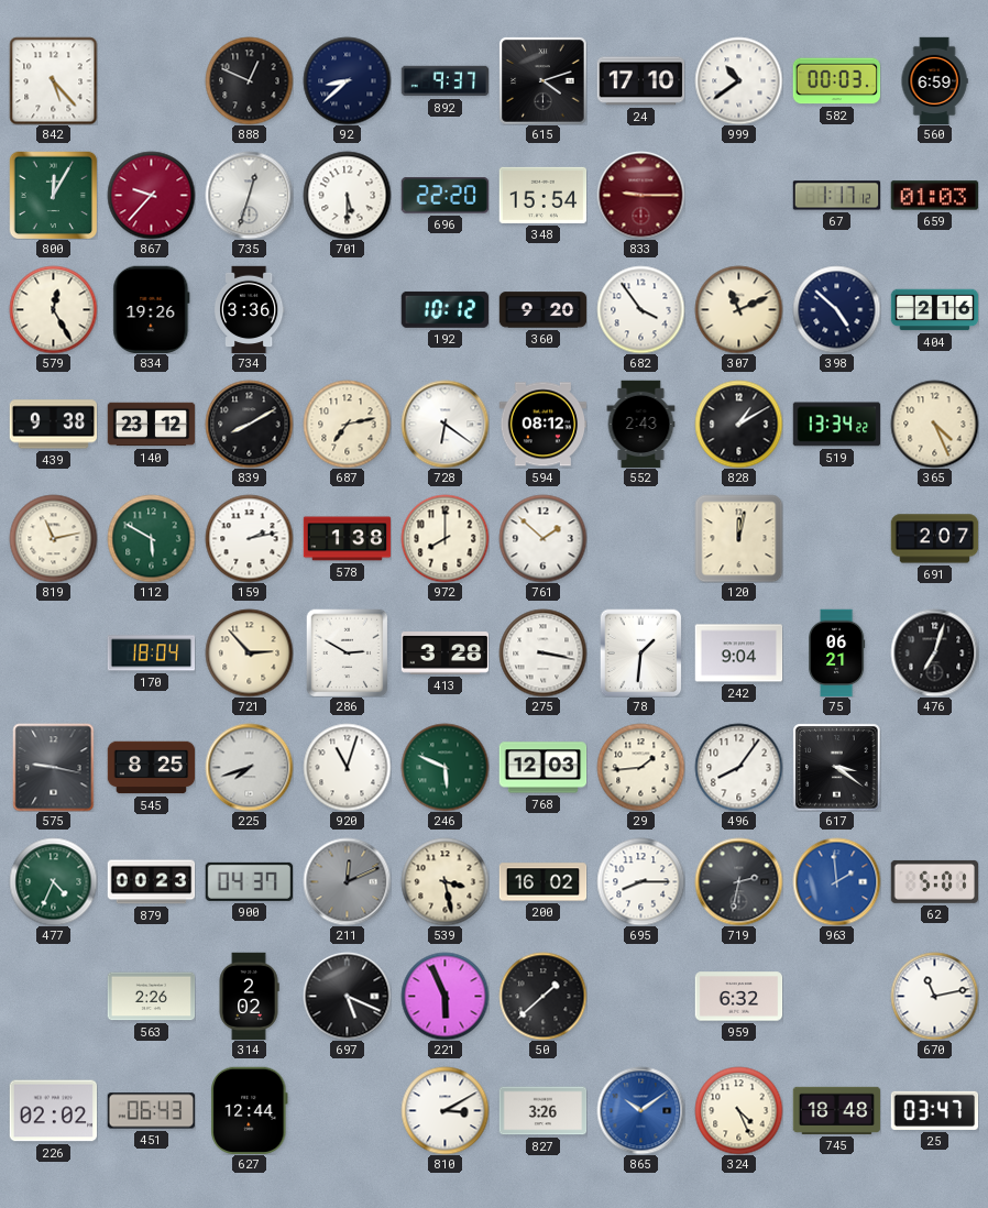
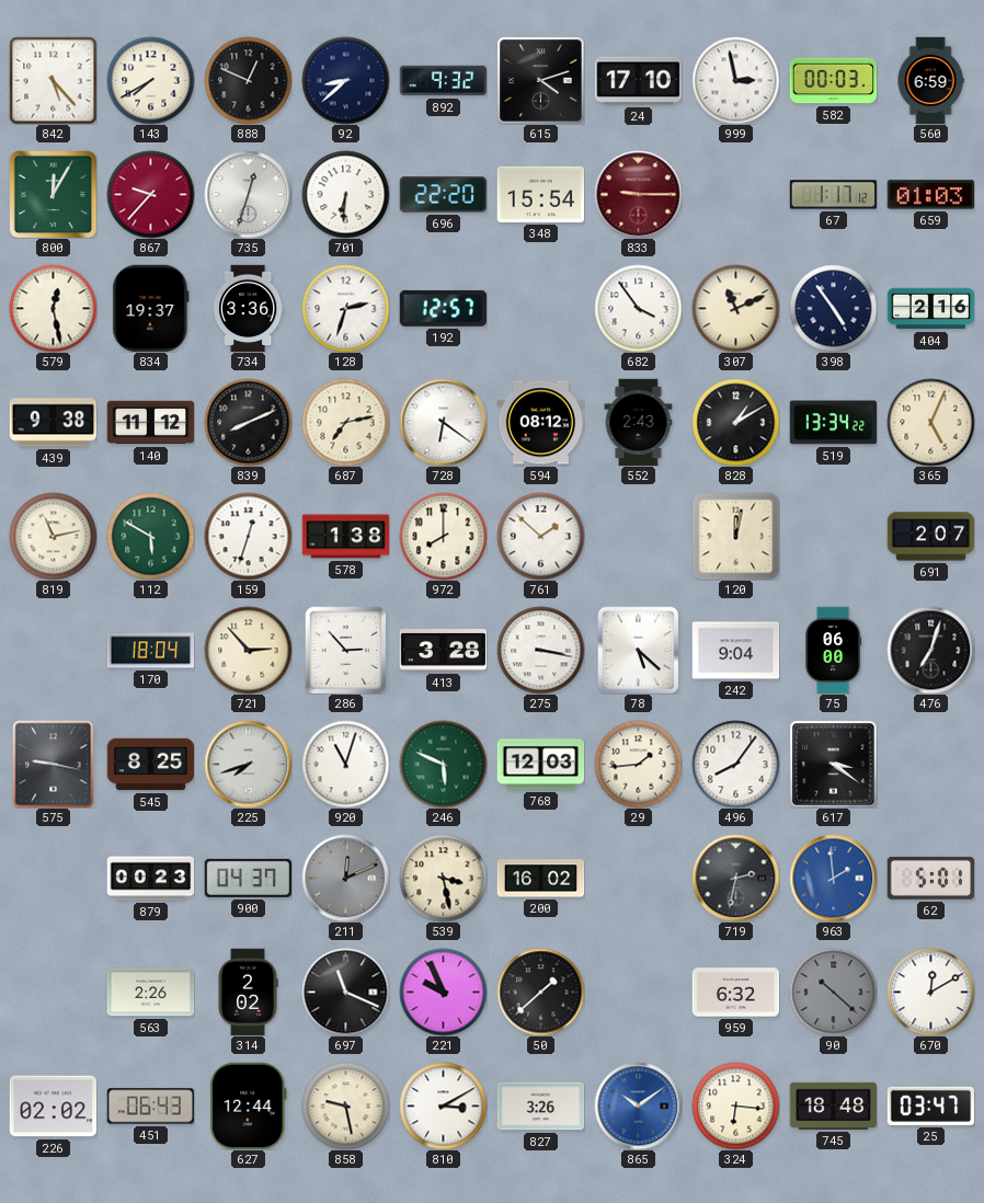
143: none -> 7:40 (150, 80)
892: 9:37 -> 9:32 (443, 81)
999: 10:39 -> 2:58 (735, 80)
701: 5:30 -> 6:31 (345, 194)
579: 12:25 -> 12:28 (53, 308)
834: 19:26 -> 19:37 (151, 308)
128: none -> 2:33 (345, 308)
192: 10:12 -> 12:57 (443, 308)
360: 9:20 -> none (542, 310)
398: 4:52 -> 4:54 (833, 308)
140: 23:12 -> 11:12 (150, 423)
839: 8:10 -> 8:11 (248, 422)
365: 4:26 -> 5:04 (930, 422)
159: 2:13 -> 12:33 (248, 536)
286: 2:50 -> 2:53 (346, 650)
78: 1:31 -> 5:22 (639, 650)
75: 06:21 -> 06:00 (834, 650)
477: 4:34 -> none (53, 881)
695: 8:15 -> none (640, 881)
697: 5:19 -> 11:19 (345, 992)
221: 5:56 -> 9:56 (443, 992)
90: none -> 10:22 (833, 992)
670: 11:13 -> 12:10 (930, 992)
858: none -> 9:28 (345, 1105)
324: 4:26 -> 6:16 (735, 1105)
